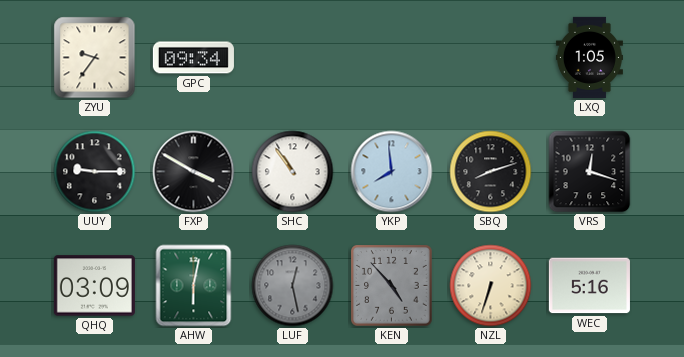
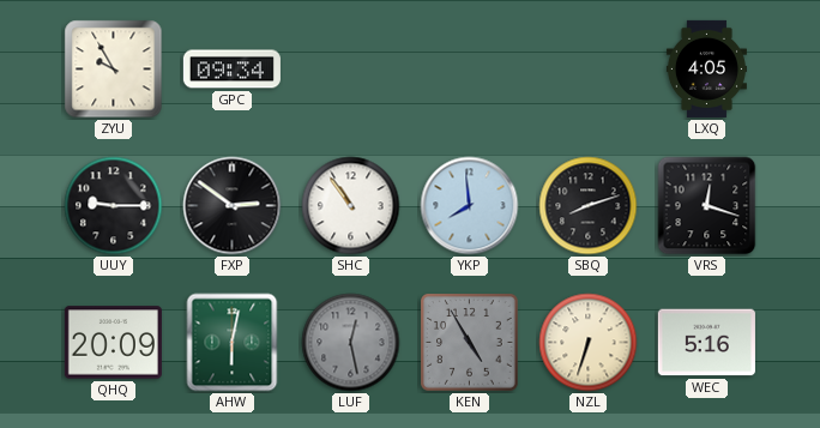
ZYU: 9:36 -> 9:55 (114, 70)
LXQ: 1:05 -> 4:05 (706, 68)
FXP: 3:50 -> 2:51 (233, 206)
QHQ: 03:09 -> 20:09 (113, 343)
KEN: 4:53 -> 4:55 (470, 343)
